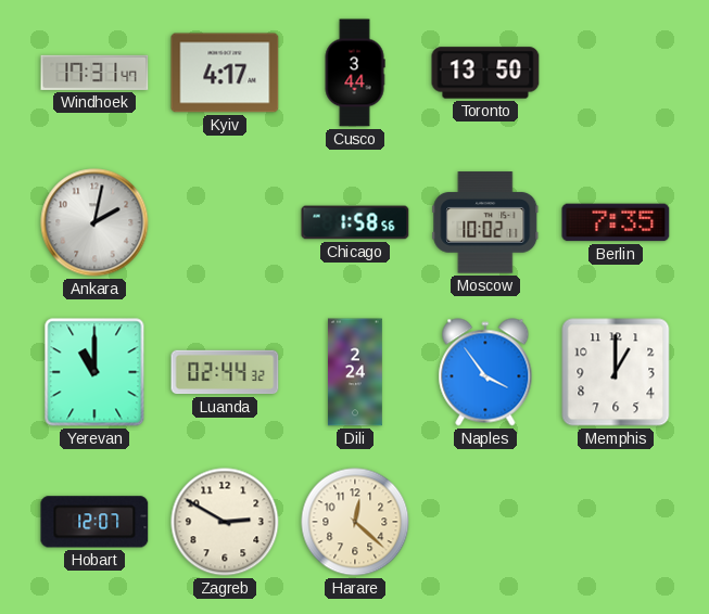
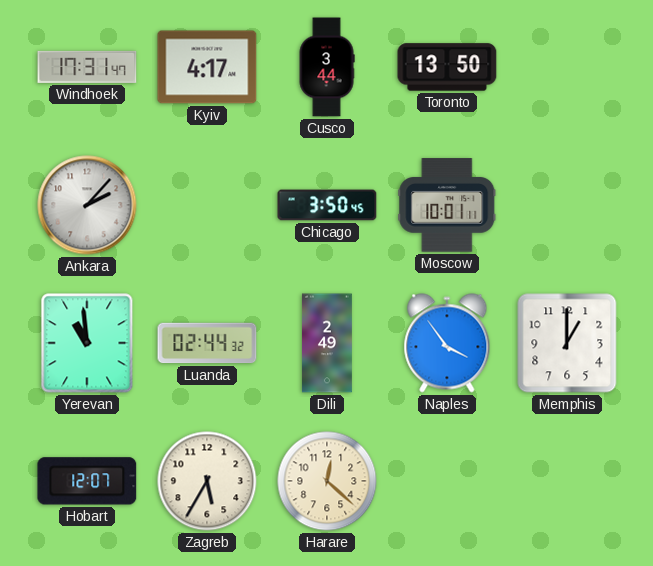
Ankara: 2:02 -> 2:07 (87, 205)
Chicago: 1:58 -> 3:50 (327, 205)
Moscow: 10:02 -> 10:01 (447, 205)
Berlin: 7:35 -> none (616, 222)
Yerevan: 11:00 -> 10:59 (87, 343)
Dili: 2:24 -> 2:49 (327, 343)
Zagreb: 2:50 -> 5:35 (207, 481)
